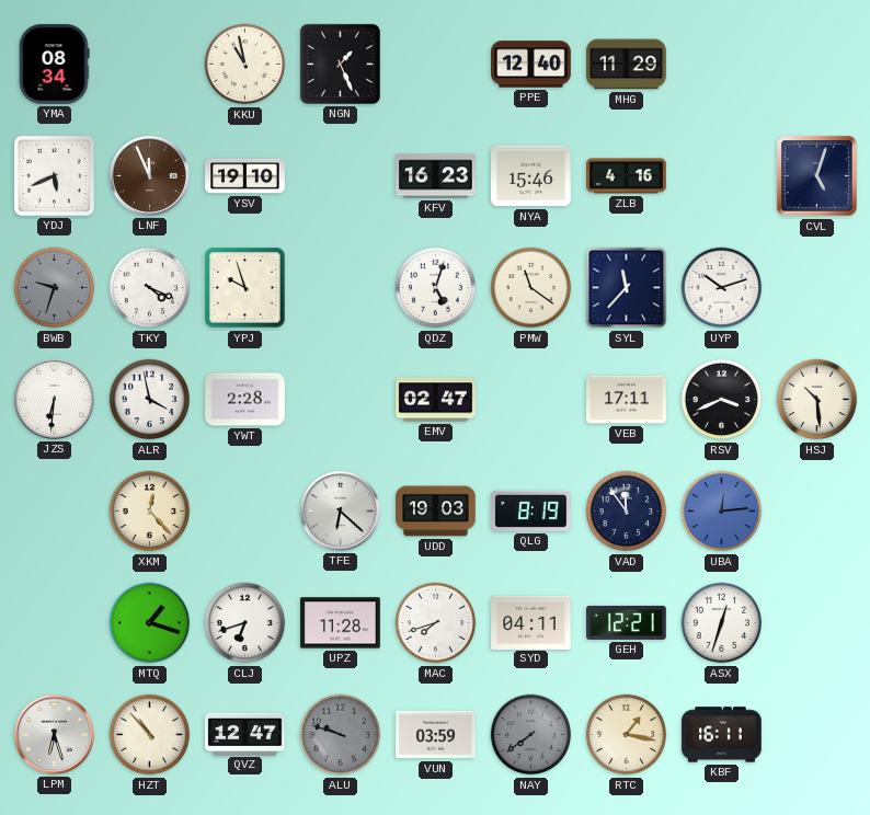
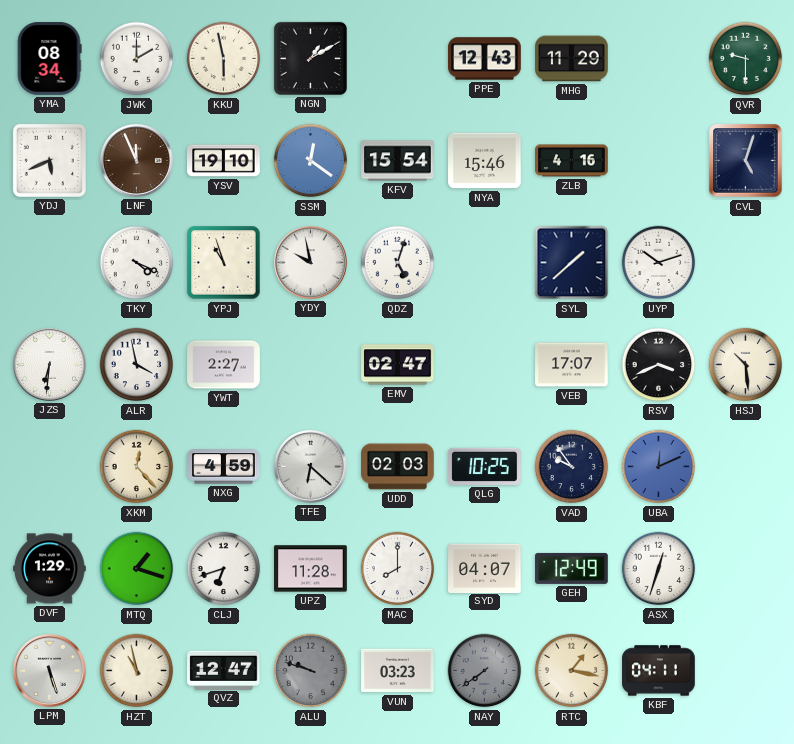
JWK: none -> 2:00 (137, 59)
KKU: 10:58 -> 5:58 (224, 59)
NGN: 1:26 -> 1:10 (310, 58)
PPE: 12:40 -> 12:43 (485, 59)
QVR: none -> 9:30 (746, 59)
SSM: none -> 12:21 (311, 161)
KFV: 16:23 -> 15:54 (398, 161)
BWB: 9:33 -> none (55, 288)
YPJ: 9:57 -> 10:57 (224, 263)
YDY: none -> 9:58 (310, 262)
PMW: 11:21 -> none (531, 288)
SYL: 11:37 -> 1:38 (572, 263)
YWT: 2:28 -> 2:27 (224, 365)
VEB: 17:11 -> 17:07 (572, 365)
NXG: none -> 4:59 (224, 467)
UDD: 19:03 -> 02:03 (398, 467)
QLG: 8:19 -> 10:25 (485, 466)
VAD: 11:54 -> 9:54 (572, 467)
UBA: 12:14 -> 12:11 (659, 467)
DVF: none -> 1:29 (50, 569)
MAC: 7:42 -> 8:00 (398, 569)
SYD: 04:11 -> 04:07 (485, 568)
GEH: 12:21 -> 12:49 (572, 568)
LPM: 6:27 -> 5:27 (49, 670)
HZT: 10:53 -> 10:58 (137, 671)
VUN: 03:59 -> 03:23 (398, 671)
KBF: 16:11 -> 04:11 (659, 671)
